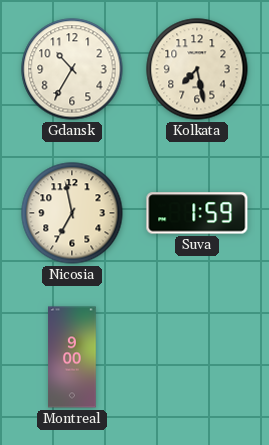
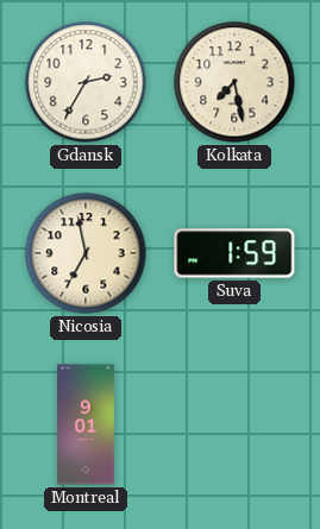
Gdansk: 10:35 -> 2:35 (86, 82)
Montreal: 9:00 -> 9:01 (86, 424)
